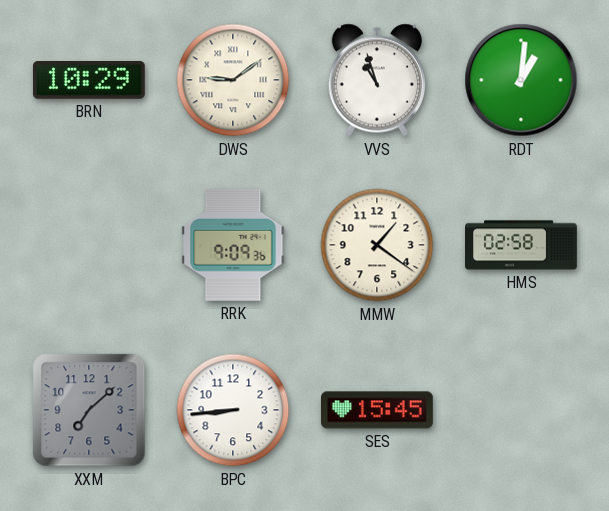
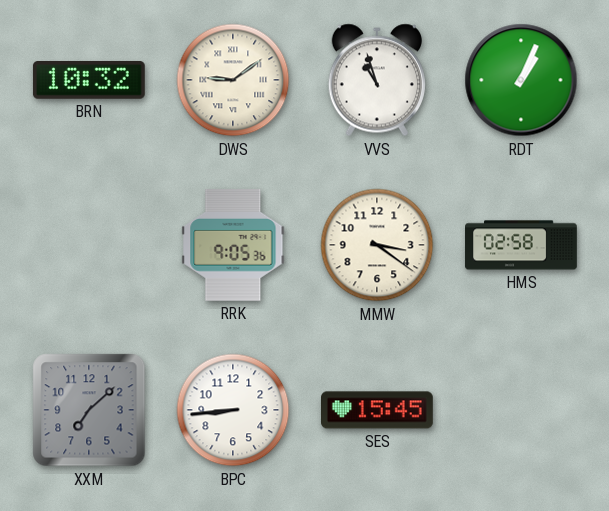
BRN: 10:29 -> 10:32 (89, 81)
RDT: 1:01 -> 1:04 (521, 80)
RRK: 9:09 -> 9:05 (233, 245)
MMW: 1:21 -> 3:21 (377, 245)
